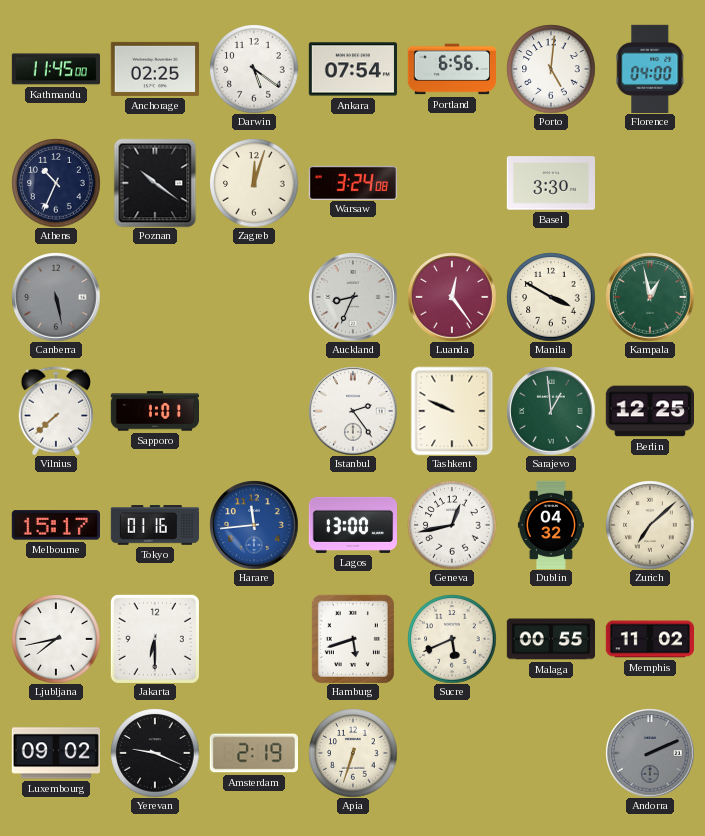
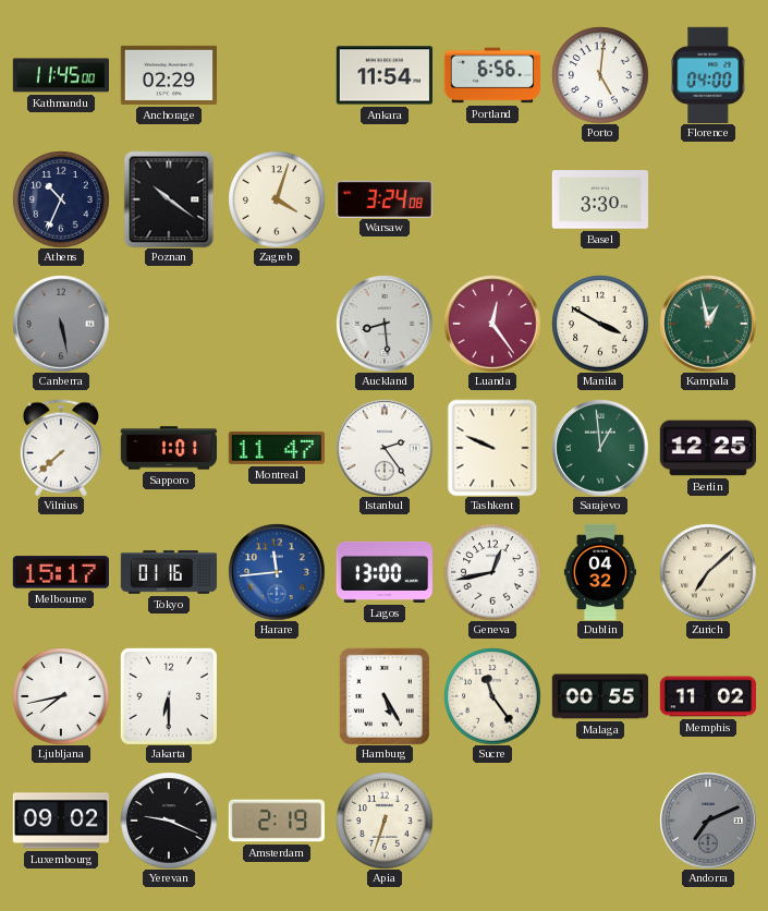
Anchorage: 02:25 -> 02:29 (168, 75)
Darwin: 5:21 -> none (254, 69)
Ankara: 07:54 -> 11:54 (383, 75)
Zagreb: 12:03 -> 4:03 (277, 199)
Auckland: 8:34 -> 8:29 (385, 324)
Montreal: none -> 11:47 (277, 448)
Hamburg: 5:42 -> 5:25 (385, 696)
Sucre: 5:41 -> 11:24 (492, 696)
Andorra: 2:11 -> 7:11 (708, 821)
